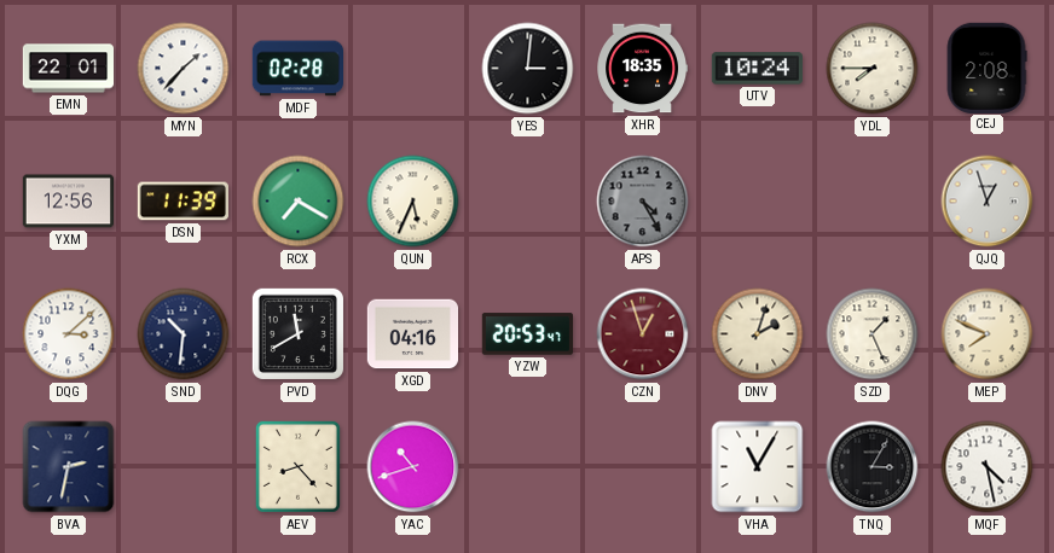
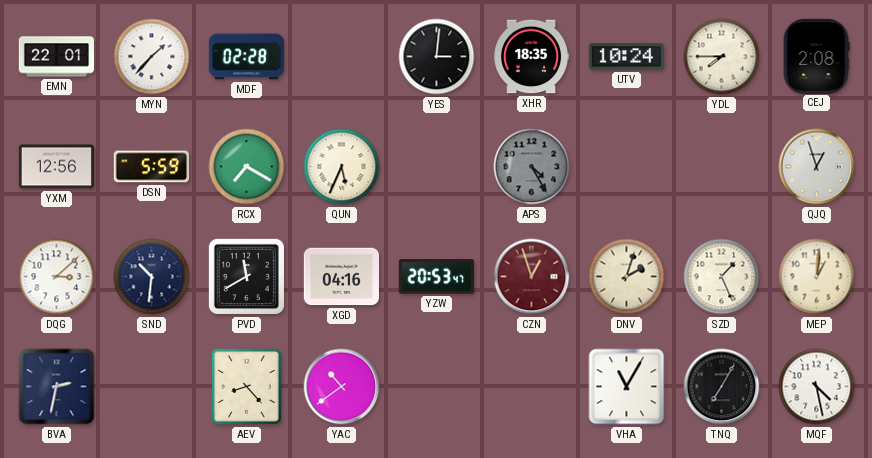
DSN: 11:39 -> 5:59 (151, 167)
MEP: 7:49 -> 1:01 (817, 277)
YAC: 10:42 -> 10:39 (342, 387)
TNQ: 3:05 -> 7:05 (722, 387)
